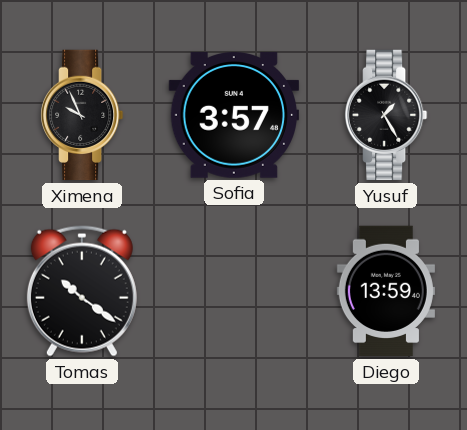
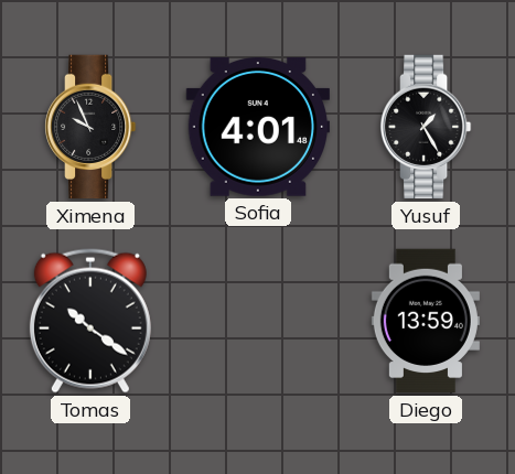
Sofia: 3:57 -> 4:01 (257, 127)
